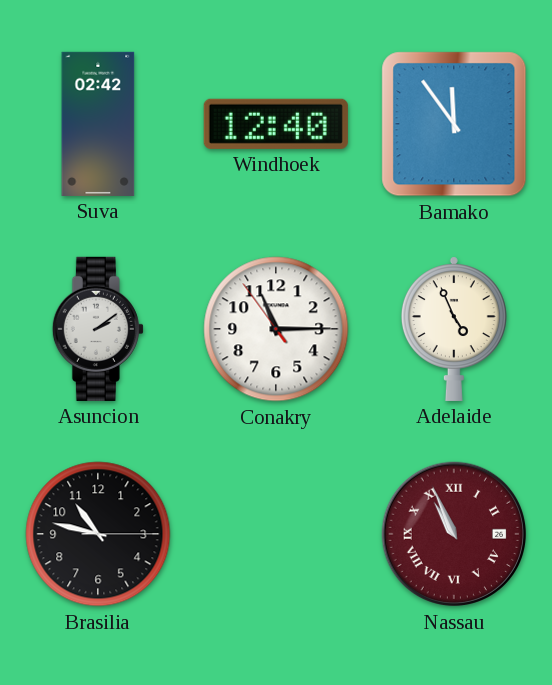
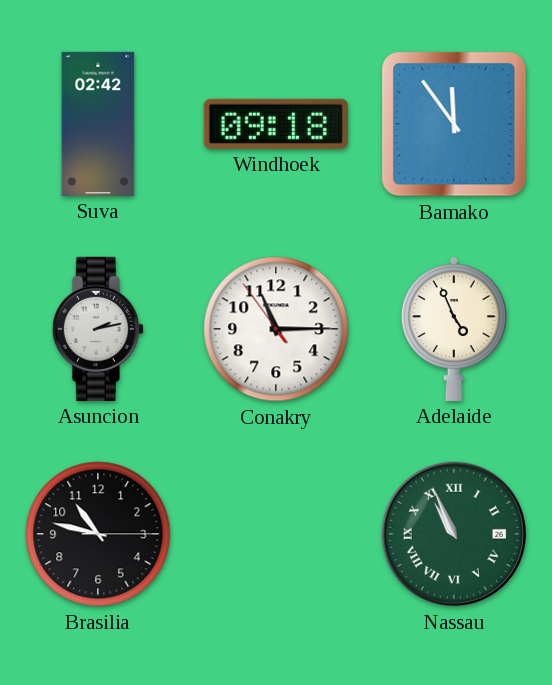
Windhoek: 12:40 -> 09:18 (276, 124)
Asuncion: 2:09 -> 2:13 (98, 329)
Nassau dial: burgundy -> green (454, 534)
